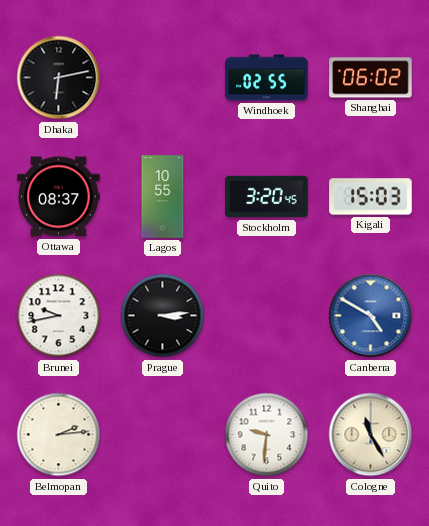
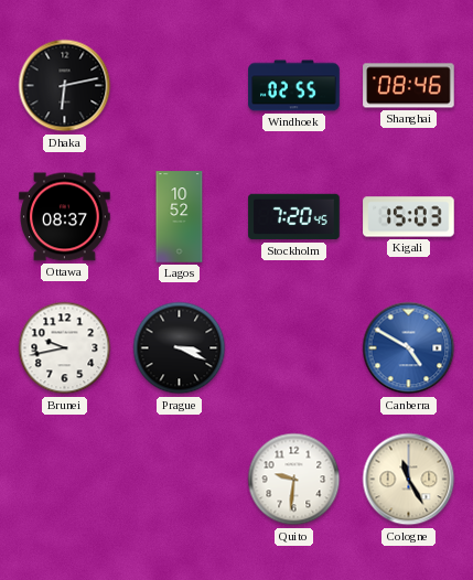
Shanghai: 06:02 -> 08:46 (409, 86)
Lagos: 10:55 -> 10:52 (180, 217)
Stockholm: 3:20 -> 7:20 (294, 217)
Prague: 3:14 -> 3:19 (180, 348)
Belmopan: 2:14 -> none (59, 435)
